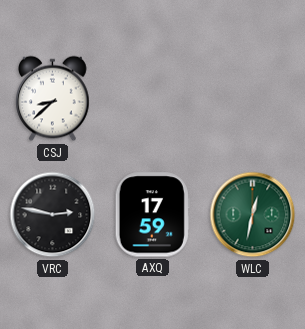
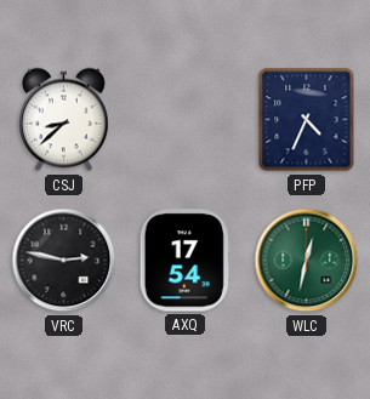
PFP: none -> 4:34 (307, 120)
AXQ: 17:59 -> 17:54 (184, 261)
